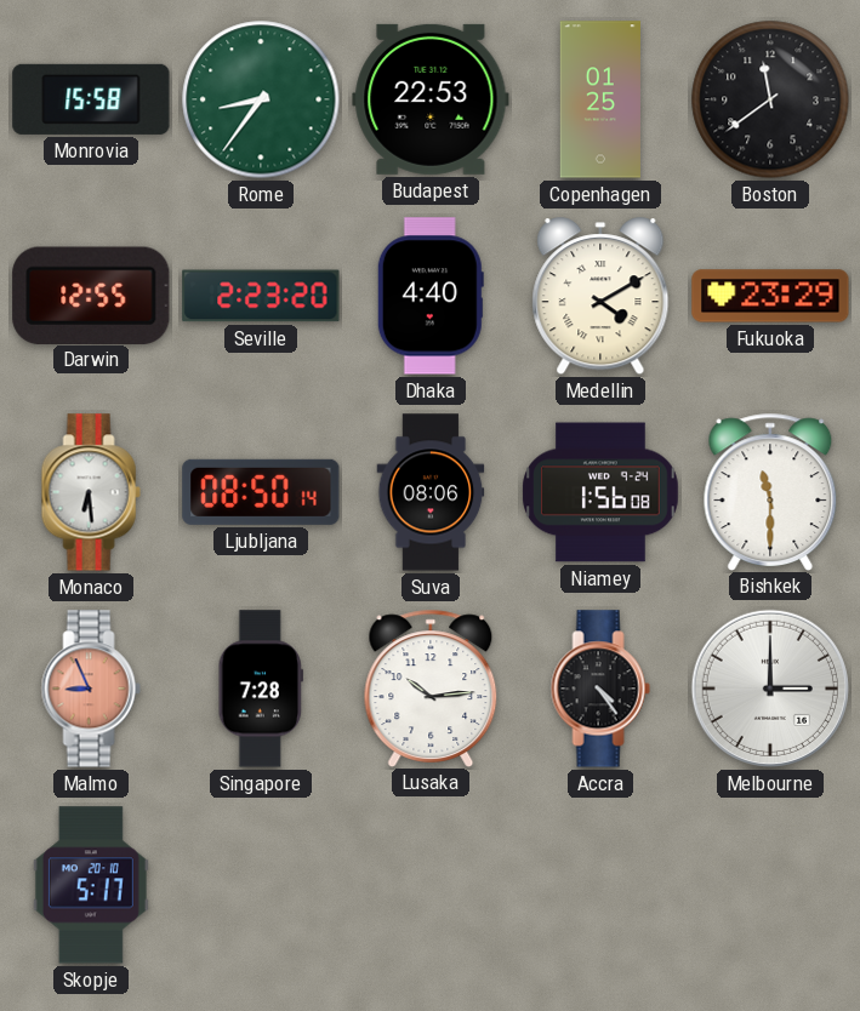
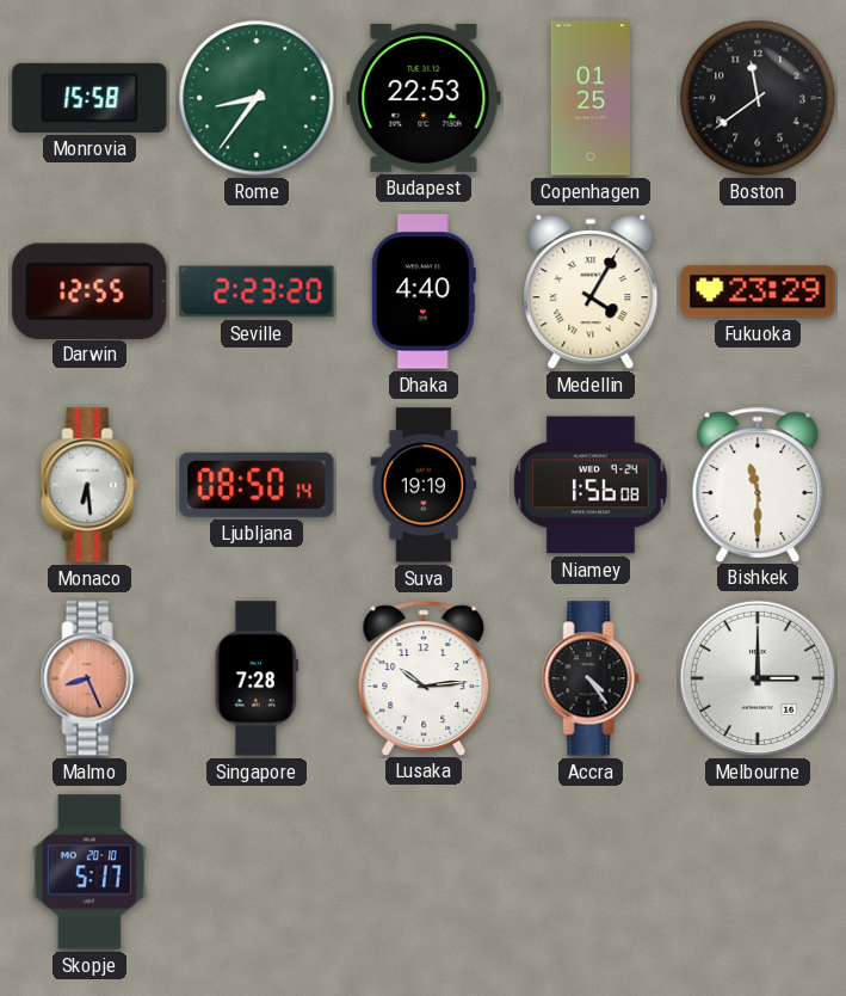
Medellin: 4:10 -> 4:05 (591, 293)
Suva: 08:06 -> 19:19 (424, 485)
Malmo: 8:56 -> 8:26 (89, 678)
